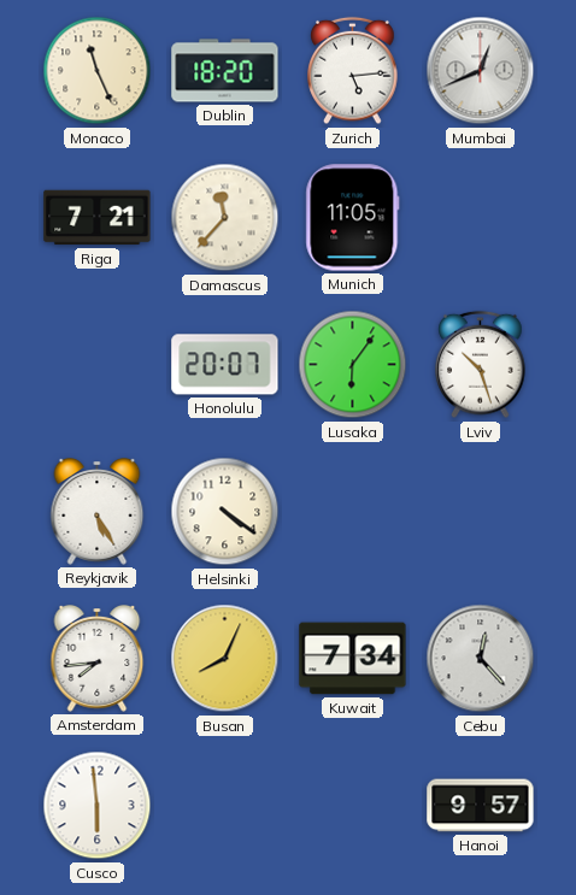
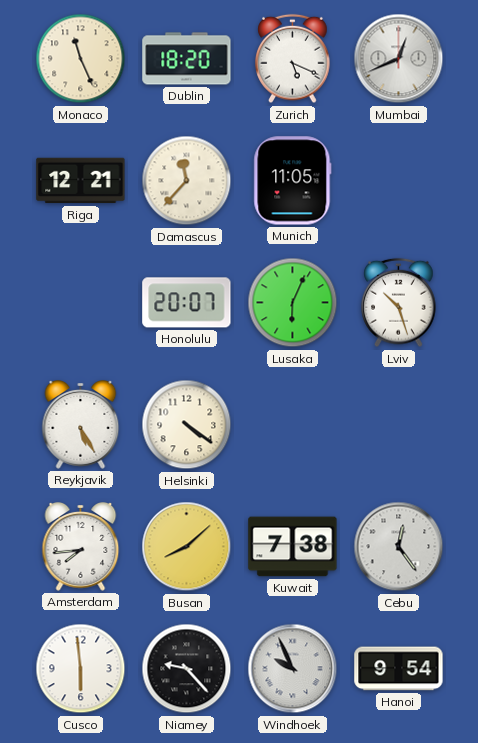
Zurich: 5:14 -> 5:19 (293, 59)
Riga: 7:21 -> 12:21 (81, 181)
Lusaka: 6:06 -> 6:04 (293, 303)
Busan: 8:04 -> 8:08 (187, 547)
Kuwait: 7:34 -> 7:38 (293, 547)
Cebu: 12:23 -> 12:24 (399, 547)
Niamey: none -> 9:23 (187, 669)
Windhoek: none -> 9:56 (293, 669)
Hanoi: 9:57 -> 9:54 (399, 669)
